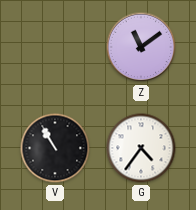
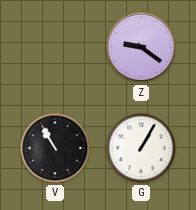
Z: 11:09 -> 9:21 (141, 47)
G: 4:36 -> 1:05 (141, 148)
